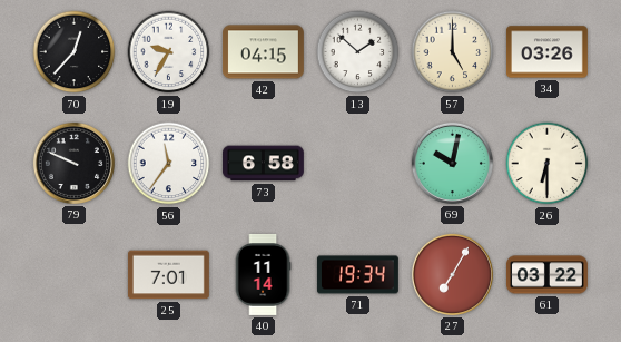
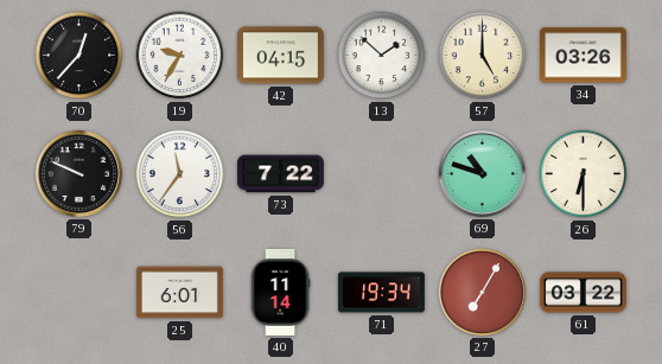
73: 6:58 -> 7:22 (280, 174)
69: 10:02 -> 10:48 (482, 173)
25: 7:01 -> 6:01 (179, 293)
